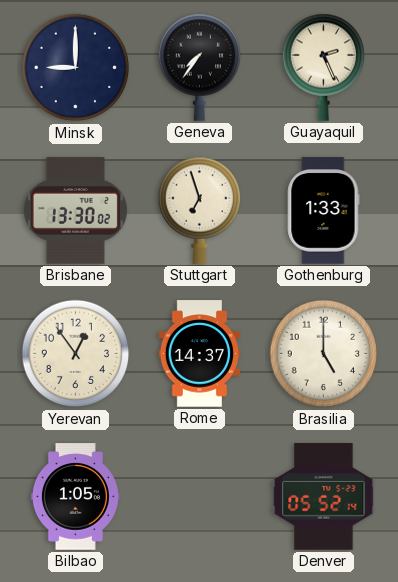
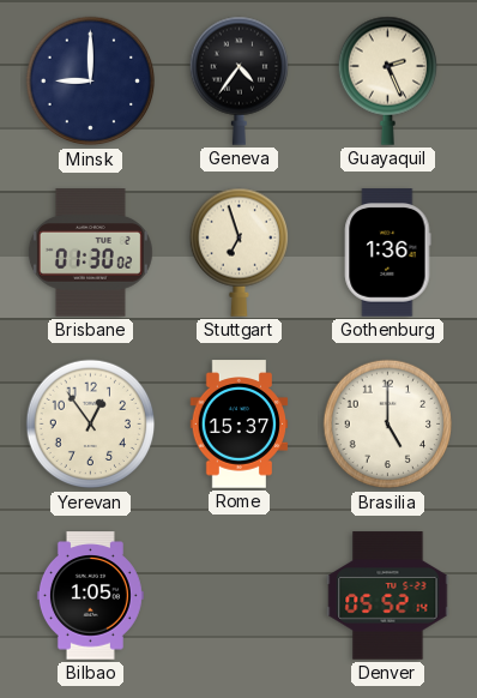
Geneva: 7:36 -> 4:36 (238, 80)
Brisbane: 13:30 -> 01:30 (90, 253)
Gothenburg: 1:33 -> 1:36 (388, 253)
Rome: 14:37 -> 15:37 (240, 425)
